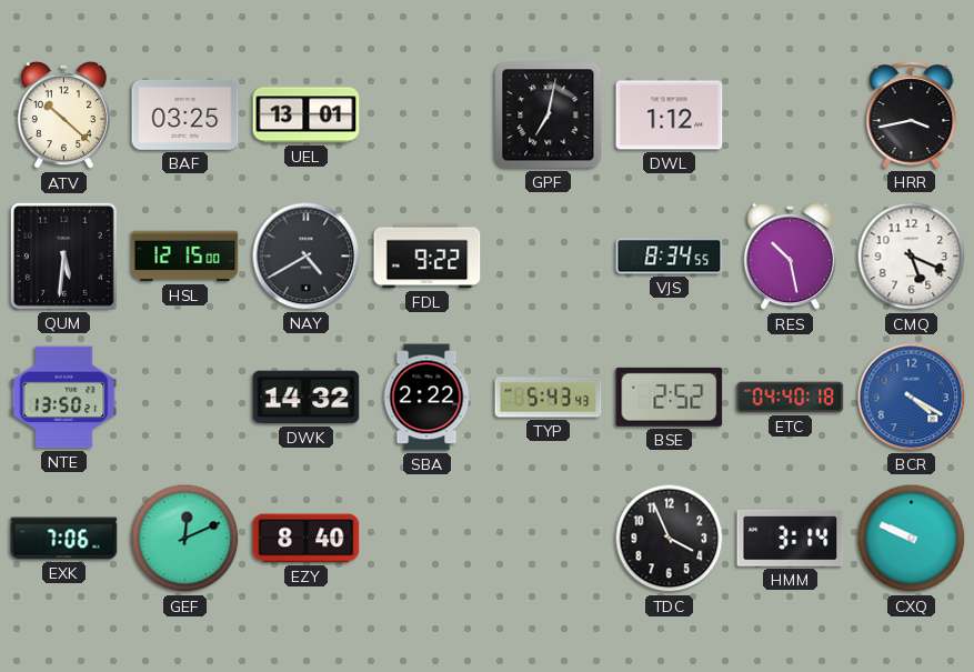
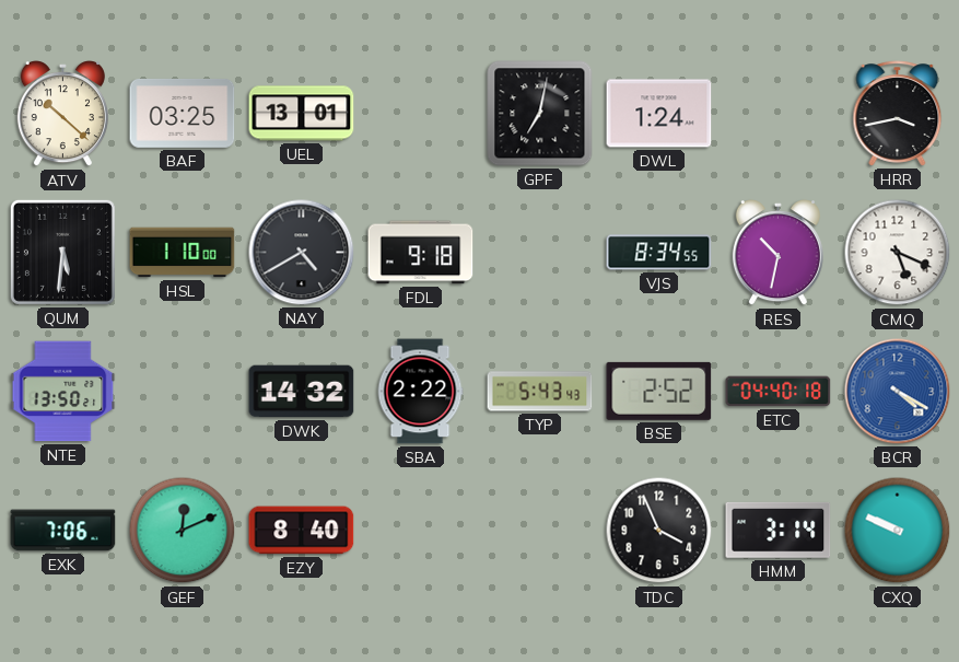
DWL: 1:12 -> 1:24 (659, 114)
HSL: 12:15 -> 1:10 (183, 253)
FDL: 9:22 -> 9:18 (421, 253)
RES: 10:28 -> 10:32 (777, 254)
